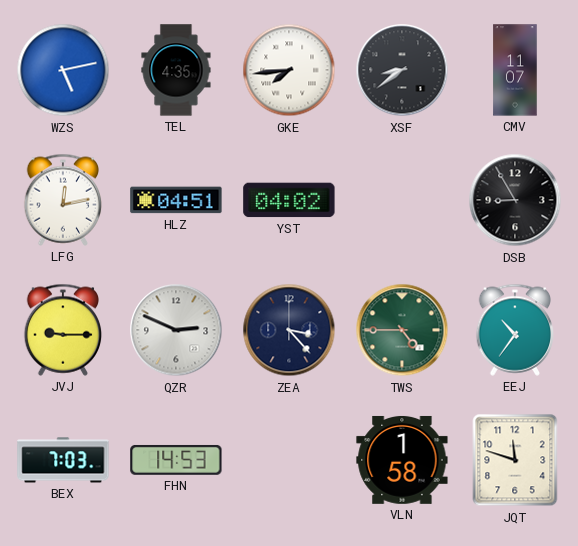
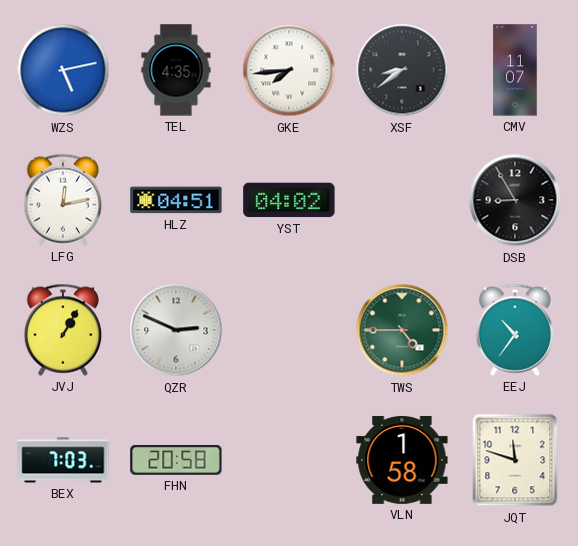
JVJ: 9:15 -> 1:05 (63, 330)
ZEA: 3:23 -> none (289, 330)
FHN: 14:53 -> 20:58 (176, 460)
